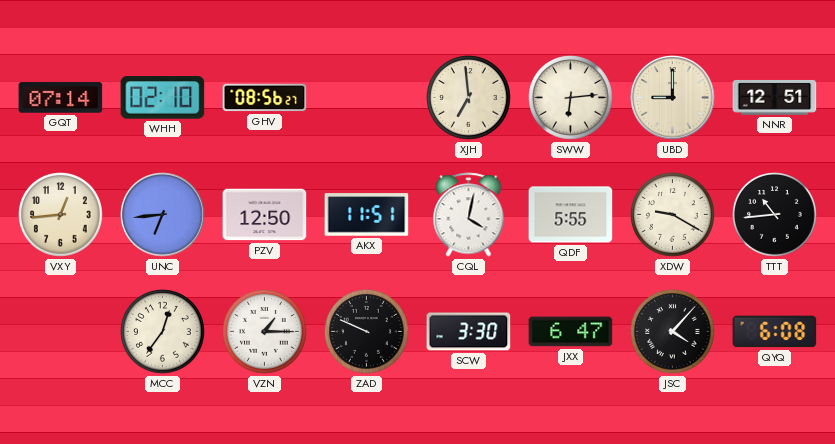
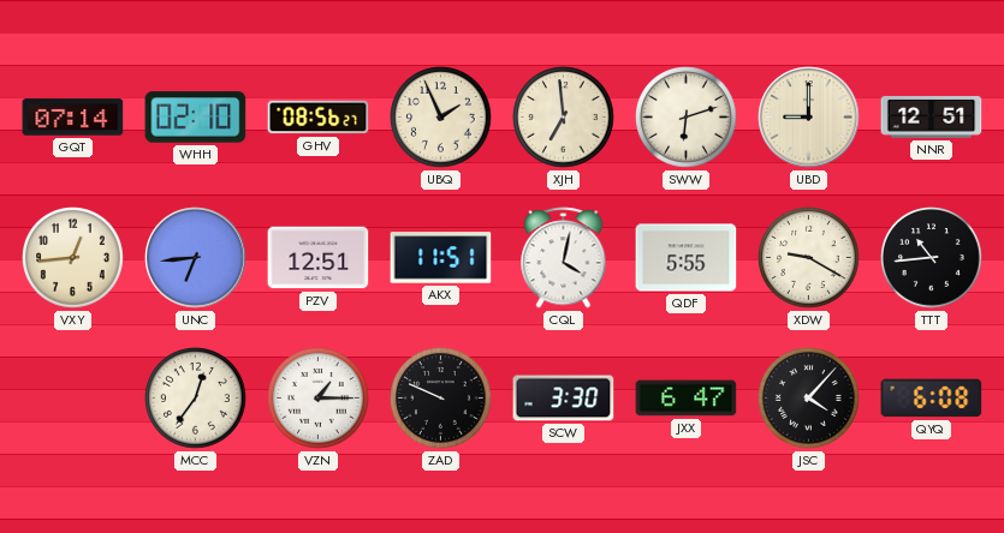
UBQ: none -> 1:56 (441, 118)
SWW: 6:14 -> 6:12 (687, 118)
PZV: 12:50 -> 12:51 (319, 258)
